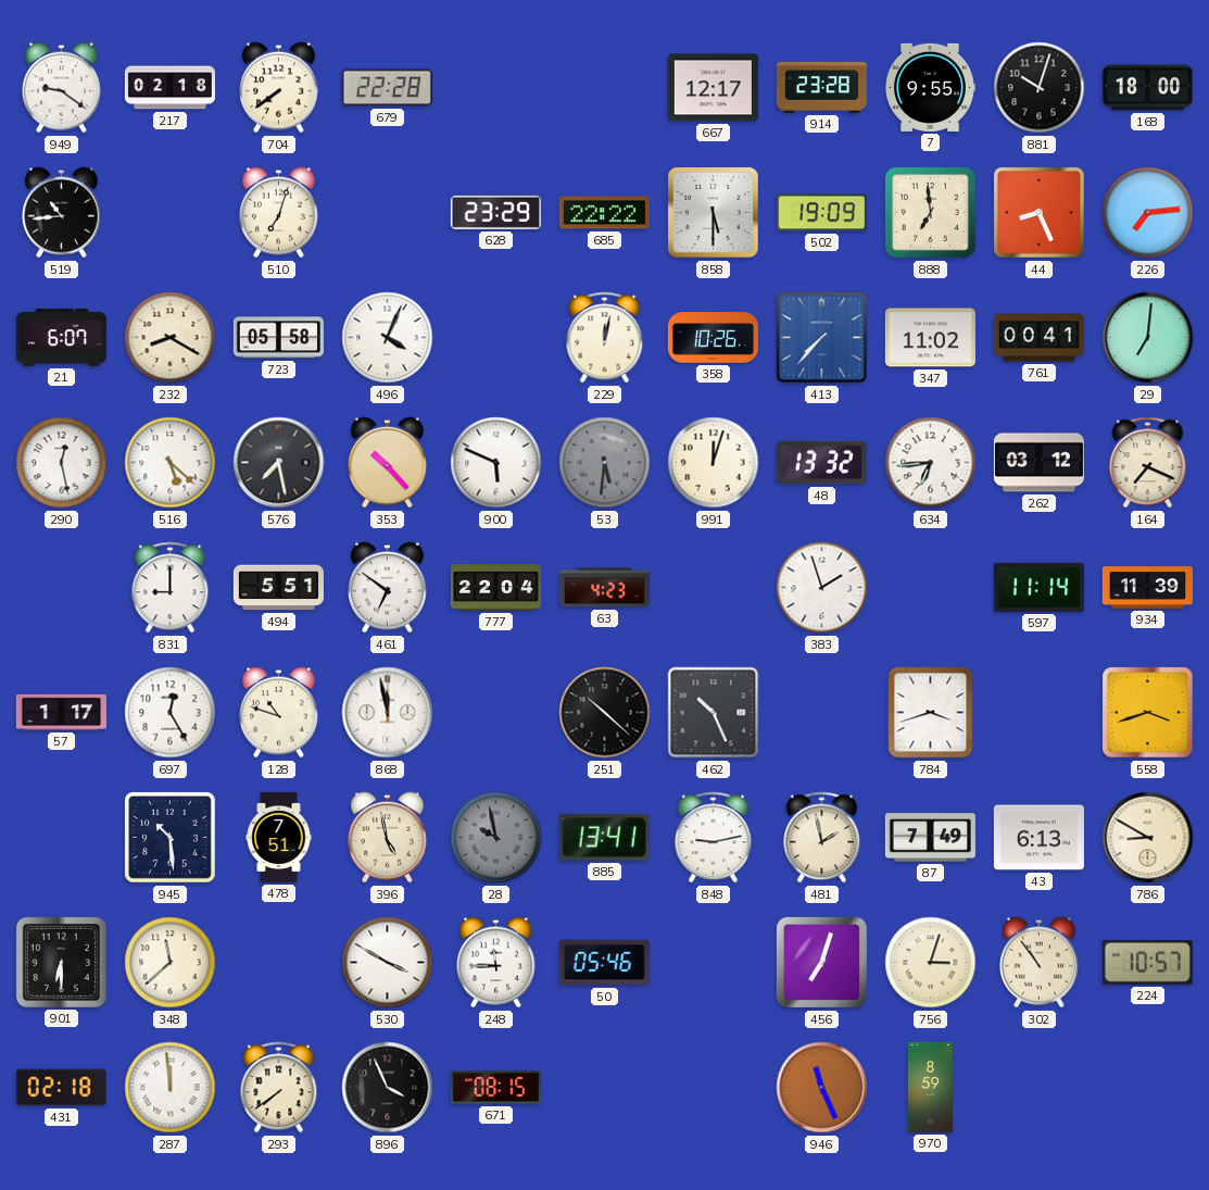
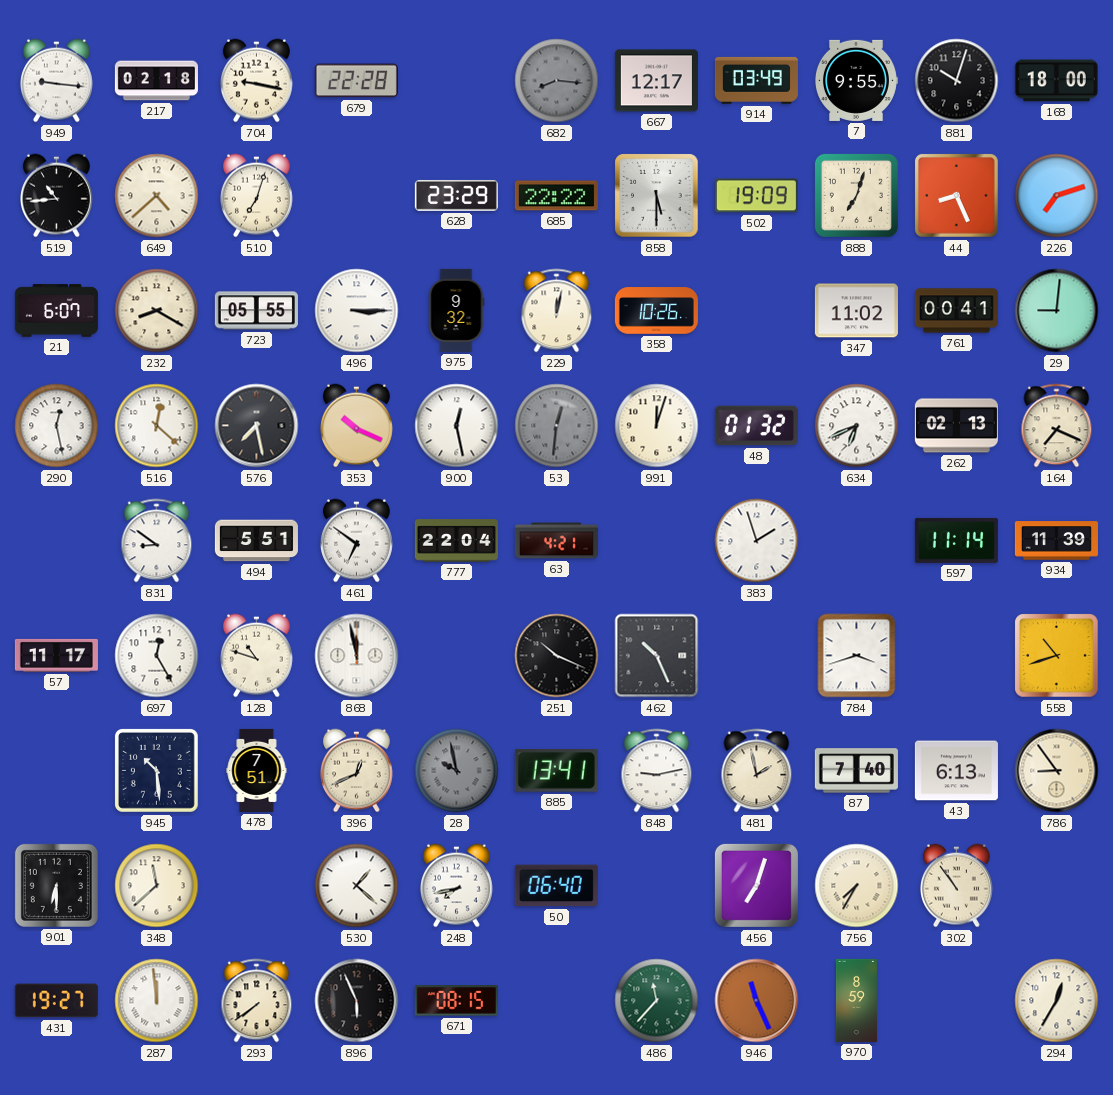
949: 9:21 -> 9:16 (56, 81)
704: 7:39 -> 9:17 (256, 81)
682: none -> 8:16 (557, 81)
914: 23:28 -> 03:49 (756, 80)
649: none -> 4:38 (157, 196)
888: 6:59 -> 7:03 (856, 195)
226: 7:14 -> 7:12 (1057, 196)
723: 05:58 -> 05:55 (256, 311)
496: 4:04 -> 3:15 (357, 311)
975: none -> 9:32 (456, 310)
413: 7:37 -> none (822, 338)
29: 7:01 -> 9:01 (1057, 311)
516: 5:22 -> 12:22 (157, 426)
353: 10:23 -> 10:19 (356, 426)
900: 5:49 -> 12:28 (457, 426)
53: 5:31 -> 12:31 (557, 426)
48: 13:32 -> 01:32 (756, 426)
634: 6:44 -> 6:41 (857, 426)
262: 03:12 -> 02:13 (956, 426)
831: 9:00 -> 8:51 (157, 541)
63: 4:23 -> 4:21 (556, 541)
57: 1:17 -> 11:17 (56, 655)
251: 10:22 -> 10:19 (557, 656)
558: 3:42 -> 10:42 (1057, 656)
396: 4:58 -> 12:41 (356, 771)
87: 7:49 -> 7:40 (856, 771)
786: 8:50 -> 8:54 (1057, 771)
530: 3:50 -> 1:22 (357, 886)
248: 11:45 -> 7:43 (456, 886)
50: 05:46 -> 06:40 (556, 886)
756: 3:03 -> 7:35 (857, 886)
224: 10:57 -> none (1147, 962)
431: 02:18 -> 19:27 (56, 1001)
896: 3:56 -> 5:56 (357, 1001)
486: none -> 11:37 (657, 1001)
294: none -> 12:35 (1057, 1001)
